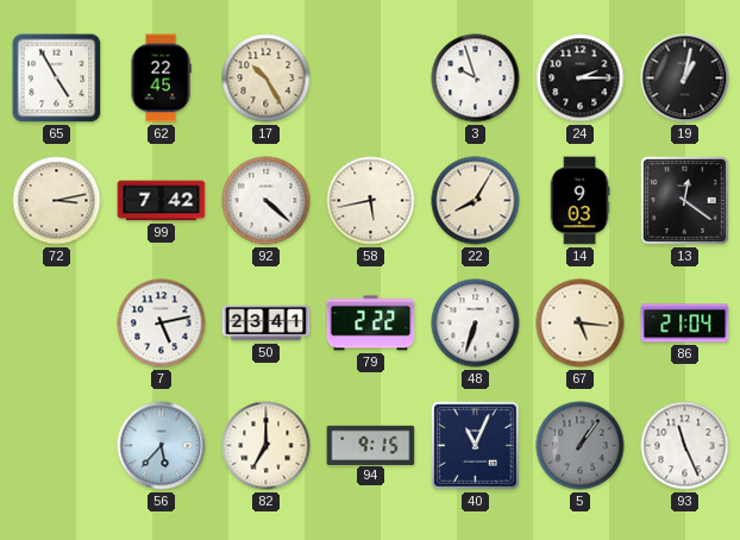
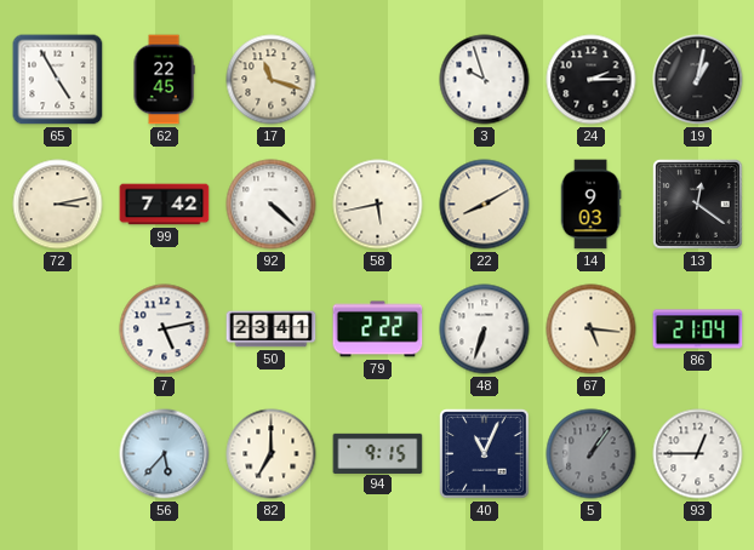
17: 10:25 -> 11:18 (272, 80)
22: 8:05 -> 8:10 (485, 205)
93: 11:26 -> 12:45 (698, 454)
